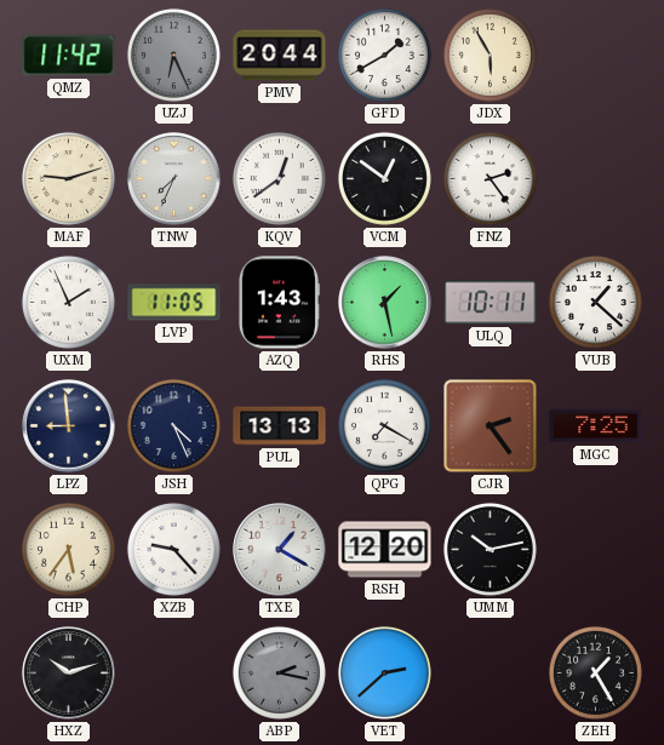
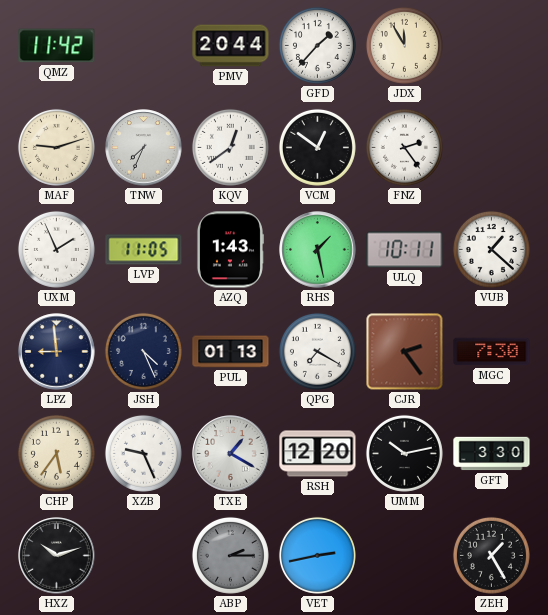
UZJ: 6:26 -> none (173, 55)
GFD: 1:40 -> 1:37 (317, 45)
JDX: 5:55 -> 11:55 (404, 45)
PUL: 13:13 -> 01:13 (231, 352)
MGC: 7:25 -> 7:30 (492, 352)
XZB: 9:23 -> 9:26 (143, 453)
GFT: none -> 3:30 (492, 454)
ABP: 2:17 -> 2:15 (230, 555)
VET: 2:38 -> 2:43 (317, 555)
